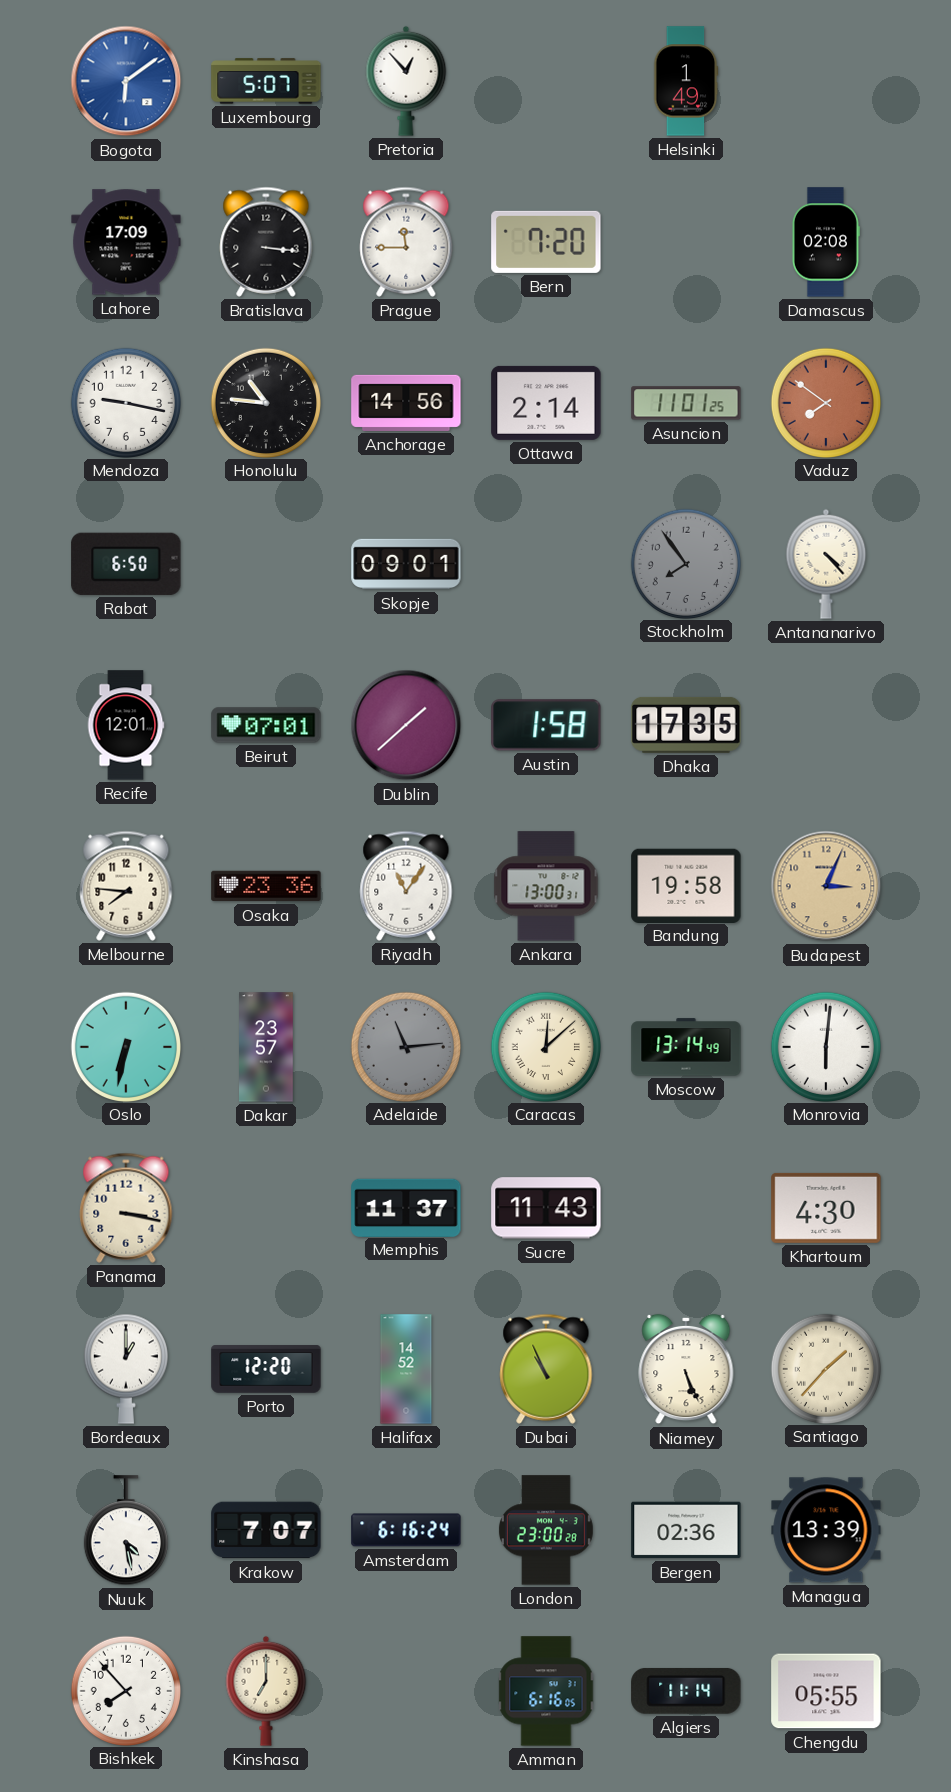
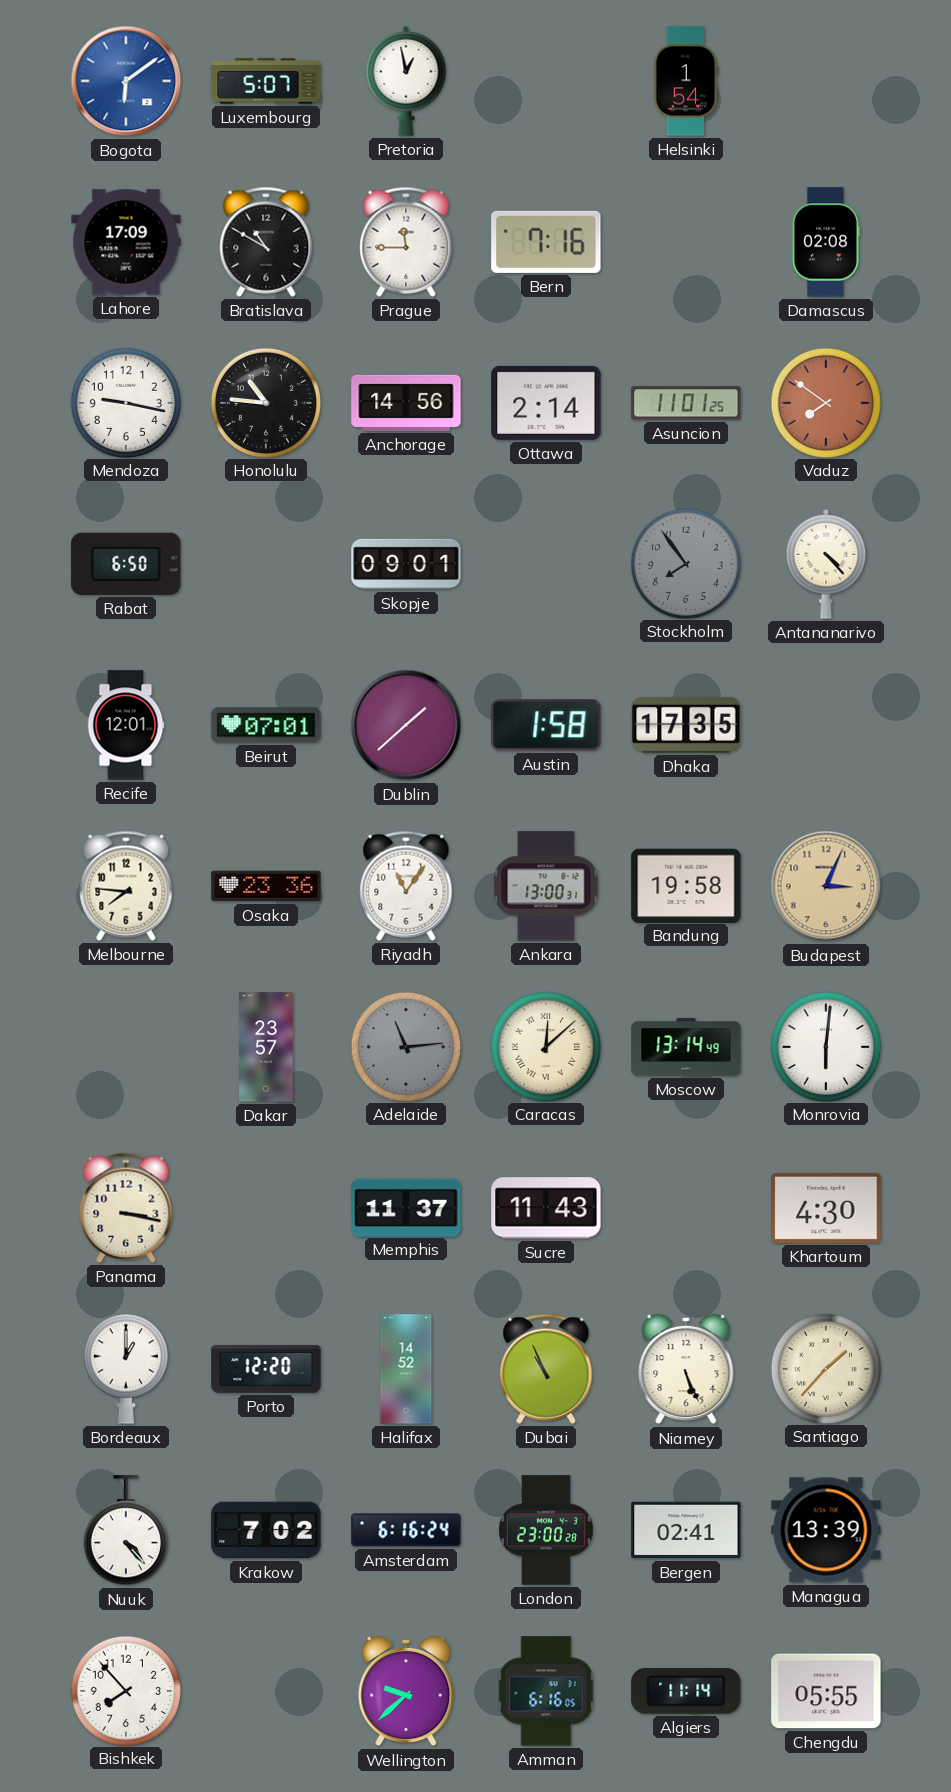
Pretoria: 12:53 -> 12:58 (406, 81)
Helsinki: 1:49 -> 1:54 (686, 81)
Bratislava: 3:16 -> 10:50 (266, 242)
Bern: 7:20 -> 7:16 (546, 242)
Oslo: 6:32 -> none (125, 1046)
Nuuk: 4:28 -> 4:23 (126, 1531)
Krakow: 7:07 -> 7:02 (266, 1530)
Bergen: 02:36 -> 02:41 (686, 1530)
Kinshasa: 7:00 -> none (266, 1691)
Wellington: none -> 9:38 (406, 1691)
